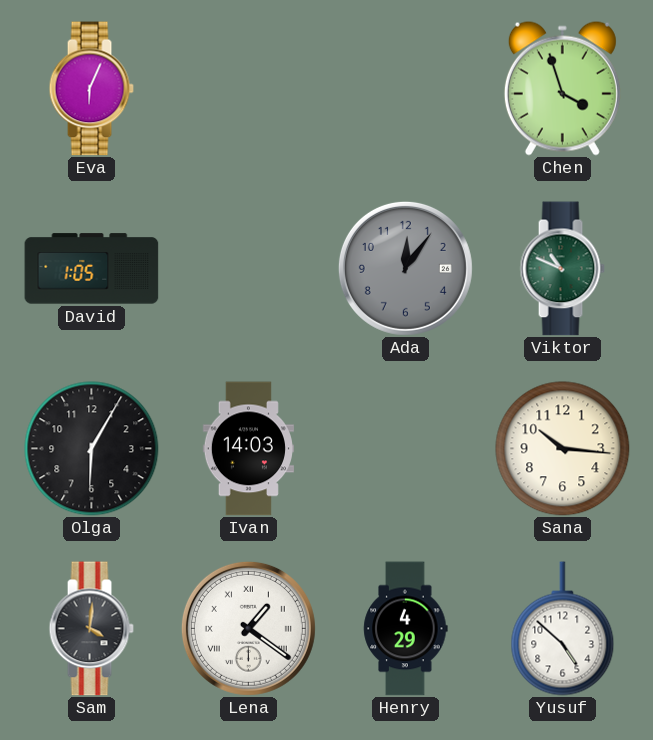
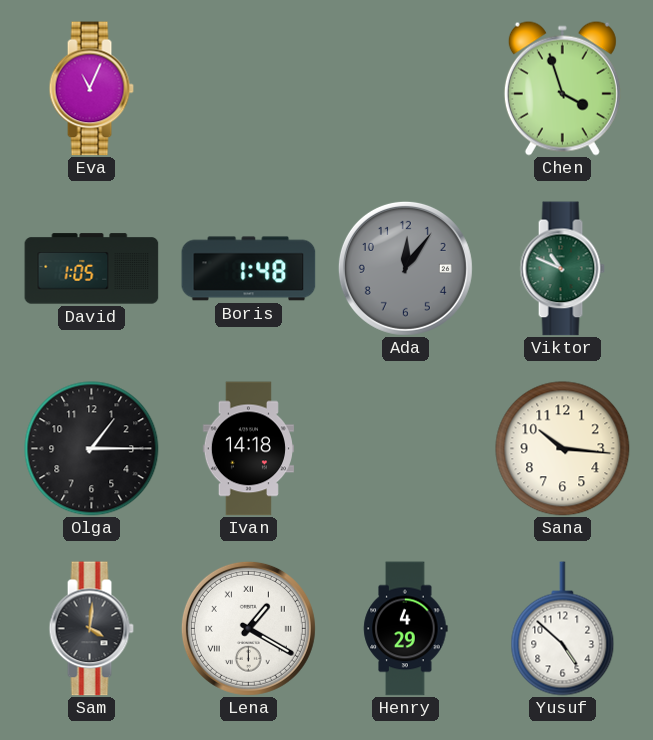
Eva: 6:04 -> 11:04 (91, 89)
Boris: none -> 1:48 (249, 269)
Olga: 6:05 -> 1:15 (92, 449)
Ivan: 14:03 -> 14:18 (248, 449)
Lena: 1:21 -> 1:20 (248, 628)
